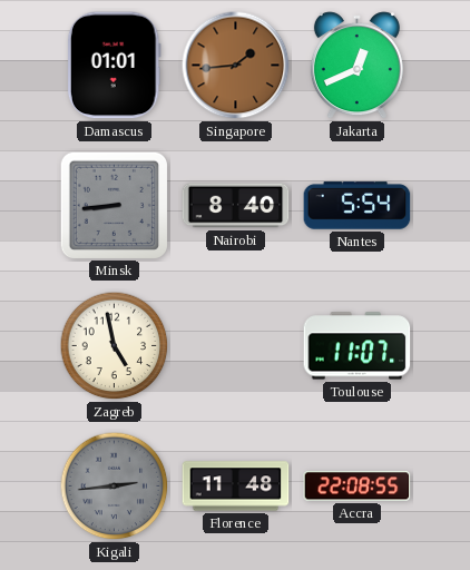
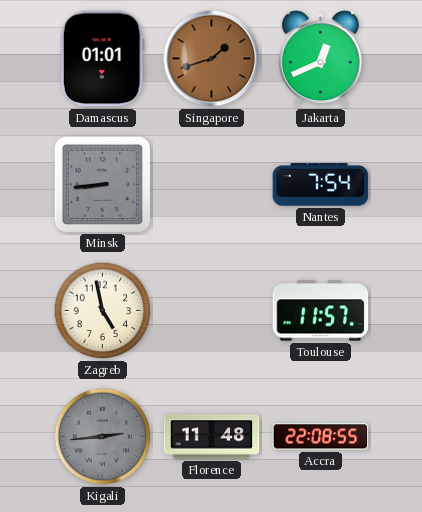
Singapore: 1:44 -> 1:42 (212, 59)
Nairobi: 8:40 -> none (236, 206)
Nantes: 5:54 -> 7:54 (321, 185)
Toulouse: 11:07 -> 11:57 (321, 311)
